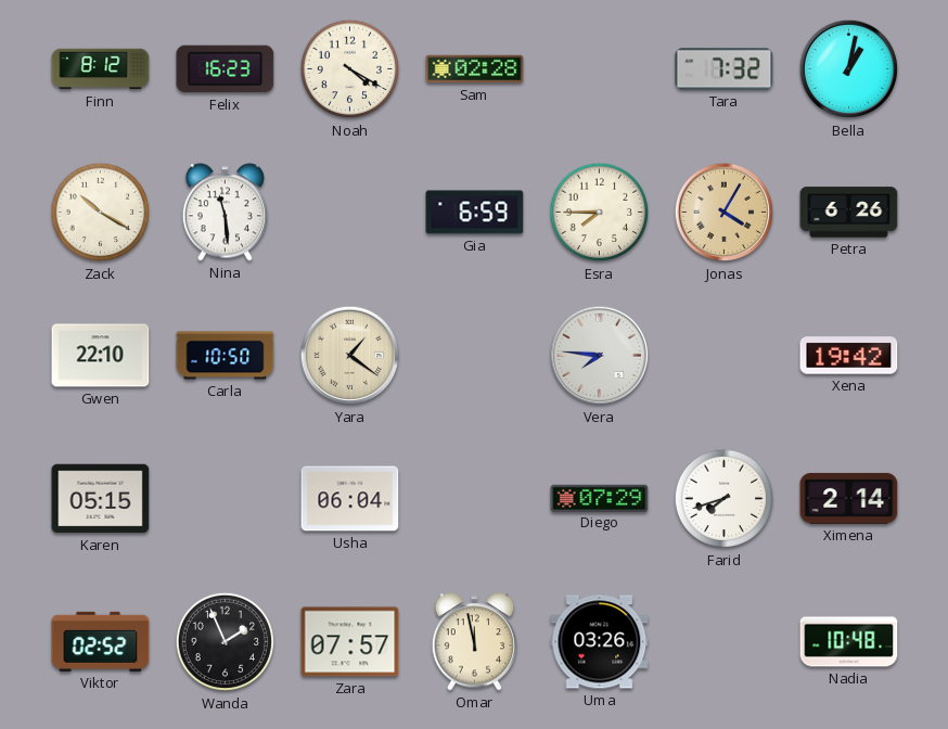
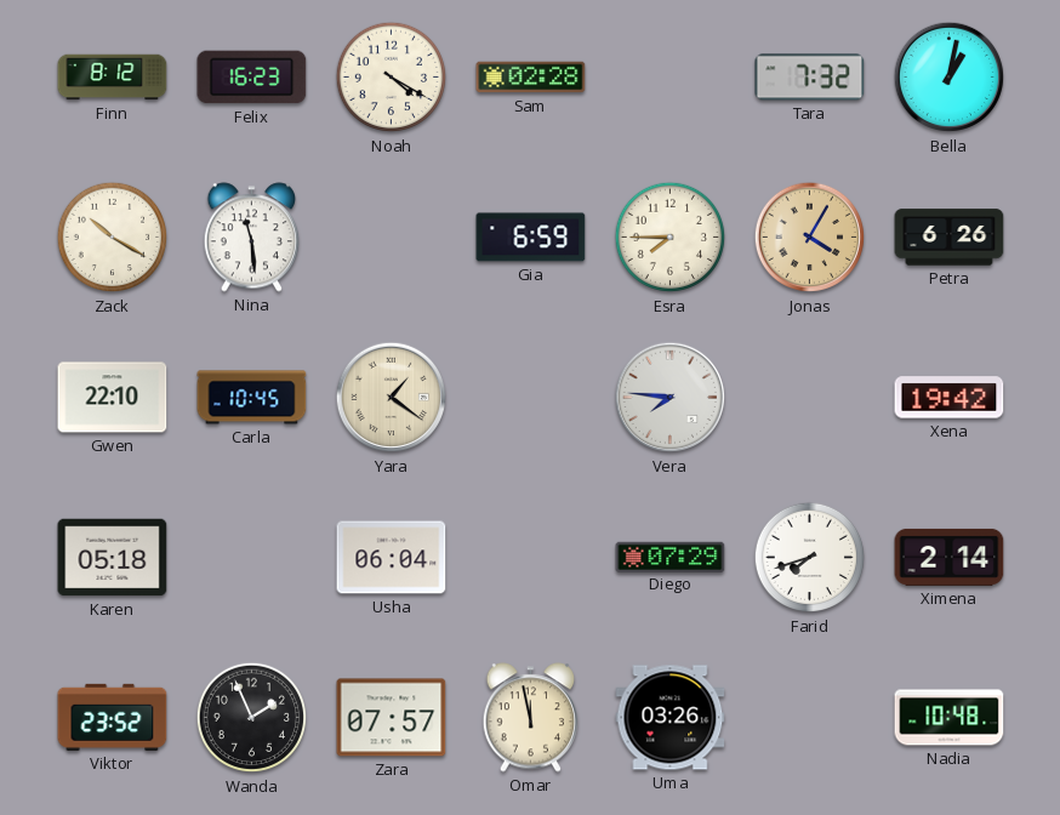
Carla: 10:50 -> 10:45 (252, 398)
Karen: 05:15 -> 05:18 (113, 558)
Viktor: 02:52 -> 23:52 (113, 717)
